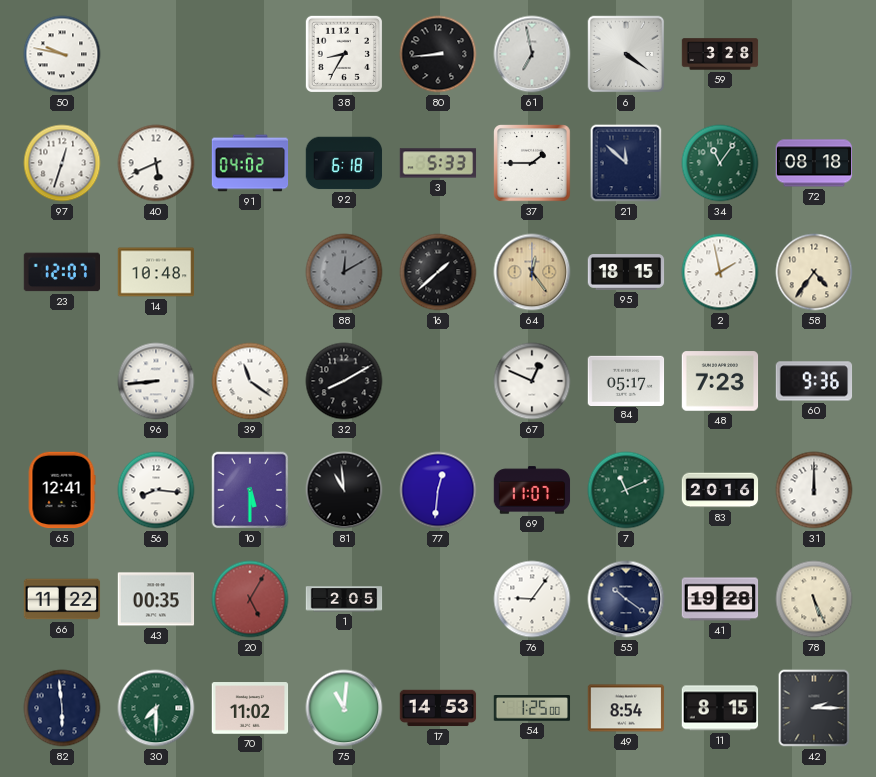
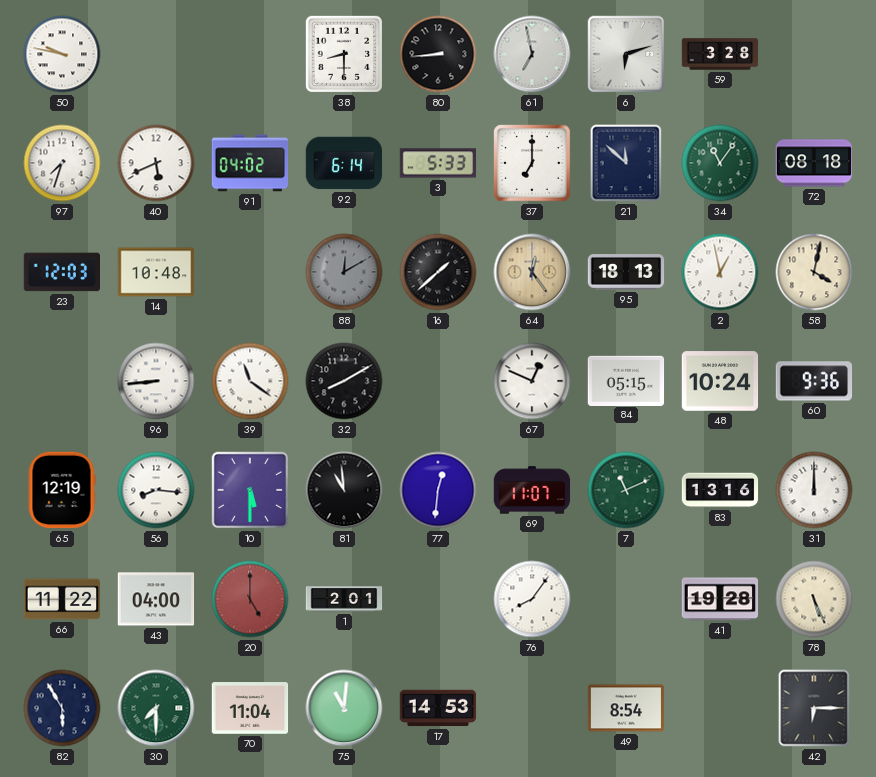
38: 8:35 -> 8:30 (344, 54)
6: 4:21 -> 6:12 (626, 54)
97: 12:33 -> 7:33 (62, 163)
92: 6:18 -> 6:14 (344, 163)
37: 1:45 -> 7:00 (532, 163)
23: 12:07 -> 12:03 (61, 272)
95: 18:15 -> 18:13 (626, 272)
2: 1:58 -> 12:58 (720, 272)
58: 4:36 -> 4:02 (814, 272)
84: 05:17 -> 05:15 (626, 380)
48: 7:23 -> 10:24 (720, 381)
65: 12:41 -> 12:19 (62, 490)
83: 20:16 -> 13:16 (720, 490)
43: 00:35 -> 04:00 (156, 599)
20: 5:05 -> 5:00 (250, 599)
1: 2:05 -> 2:01 (344, 599)
76: 9:06 -> 8:06 (532, 599)
55: 10:21 -> none (626, 599)
82: 5:59 -> 5:55 (62, 708)
70: 11:02 -> 11:04 (250, 708)
54: 1:25 -> none (532, 708)
11: 8:15 -> none (720, 708)
42: 2:15 -> 6:15 (814, 708)
